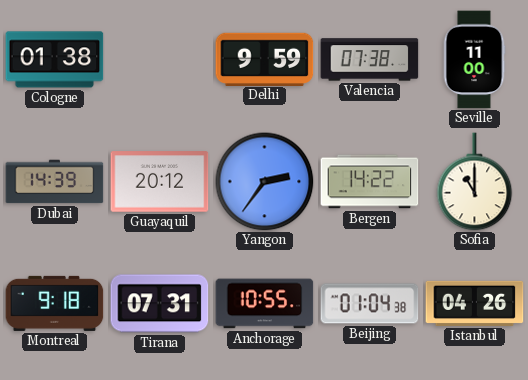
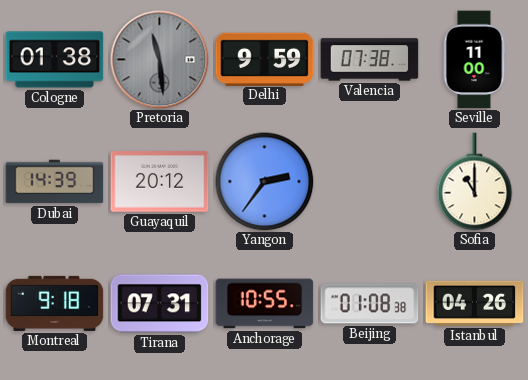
Pretoria: none -> 11:29 (160, 60)
Bergen: 14:22 -> none (370, 182)
Beijing: 01:04 -> 01:08 (370, 304)
